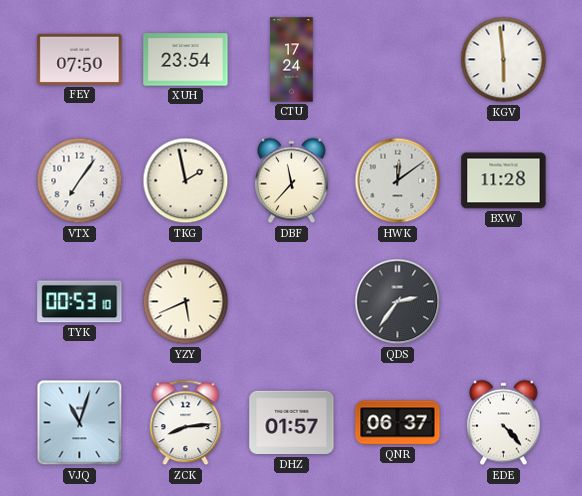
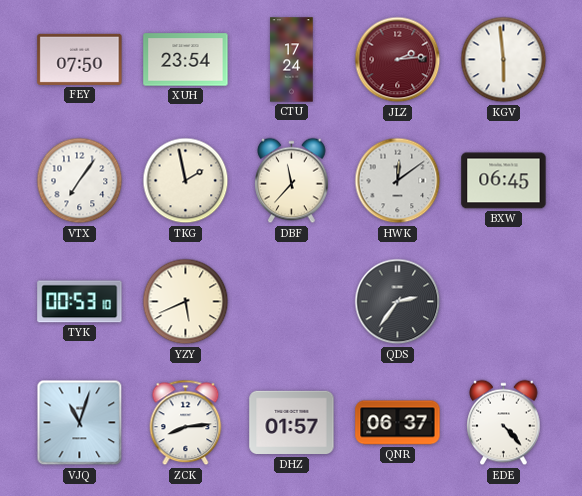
JLZ: none -> 2:14 (398, 60)
BXW: 11:28 -> 06:45 (504, 181)
